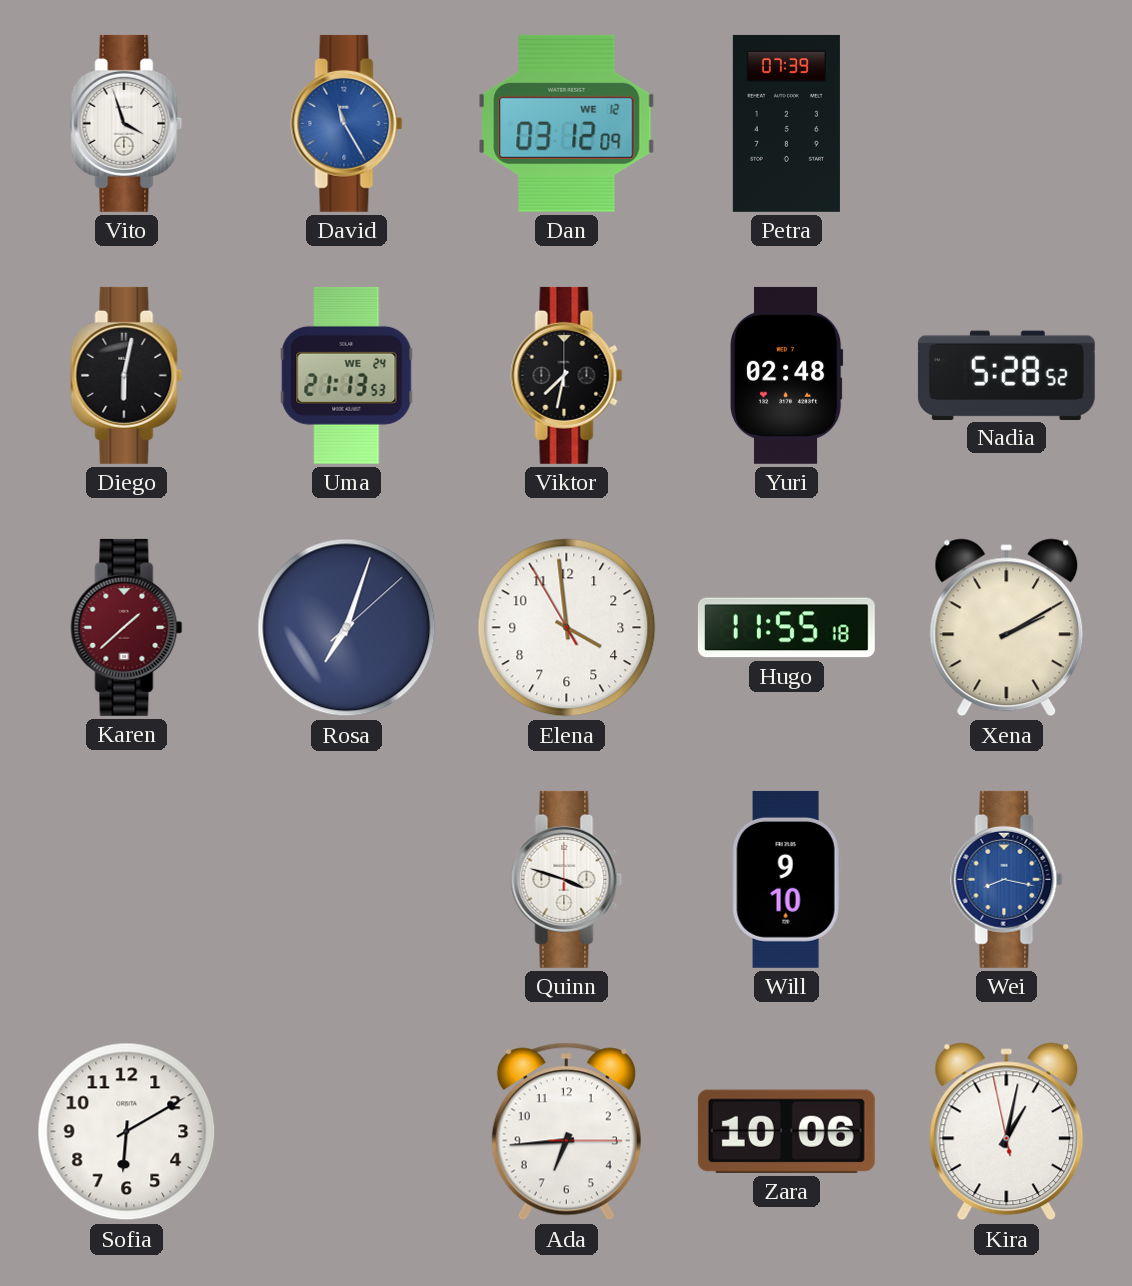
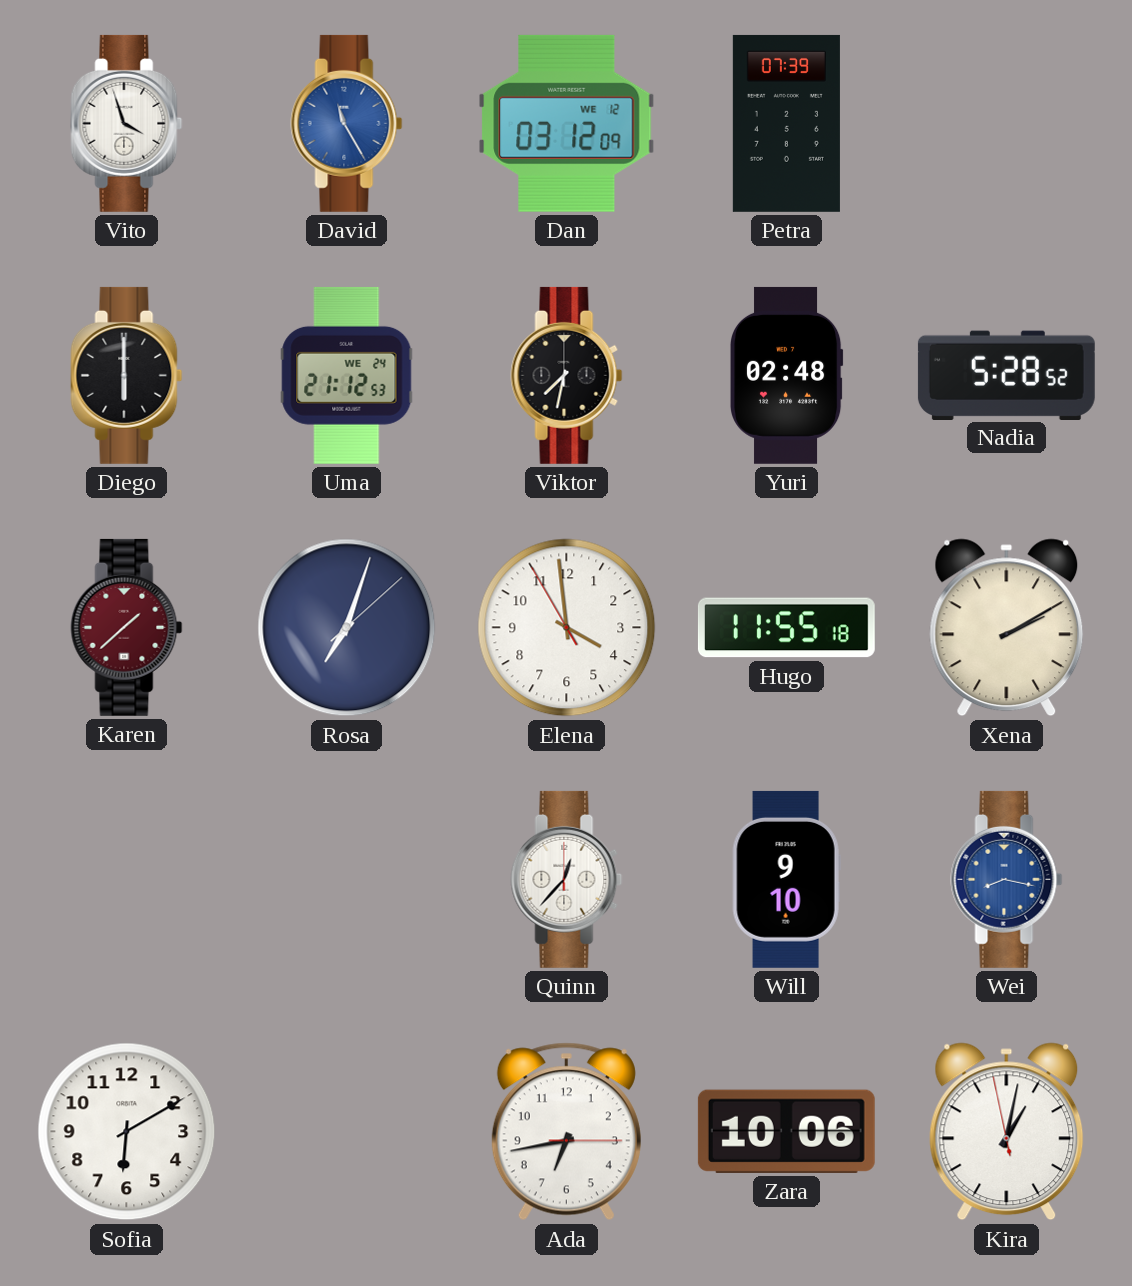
Diego: 6:02 -> 6:00 (127, 375)
Uma: 21:13 -> 21:12 (347, 375)
Quinn: 3:48 -> 12:37 (567, 879)
Ada: 6:44 -> 6:43 (566, 1132)
